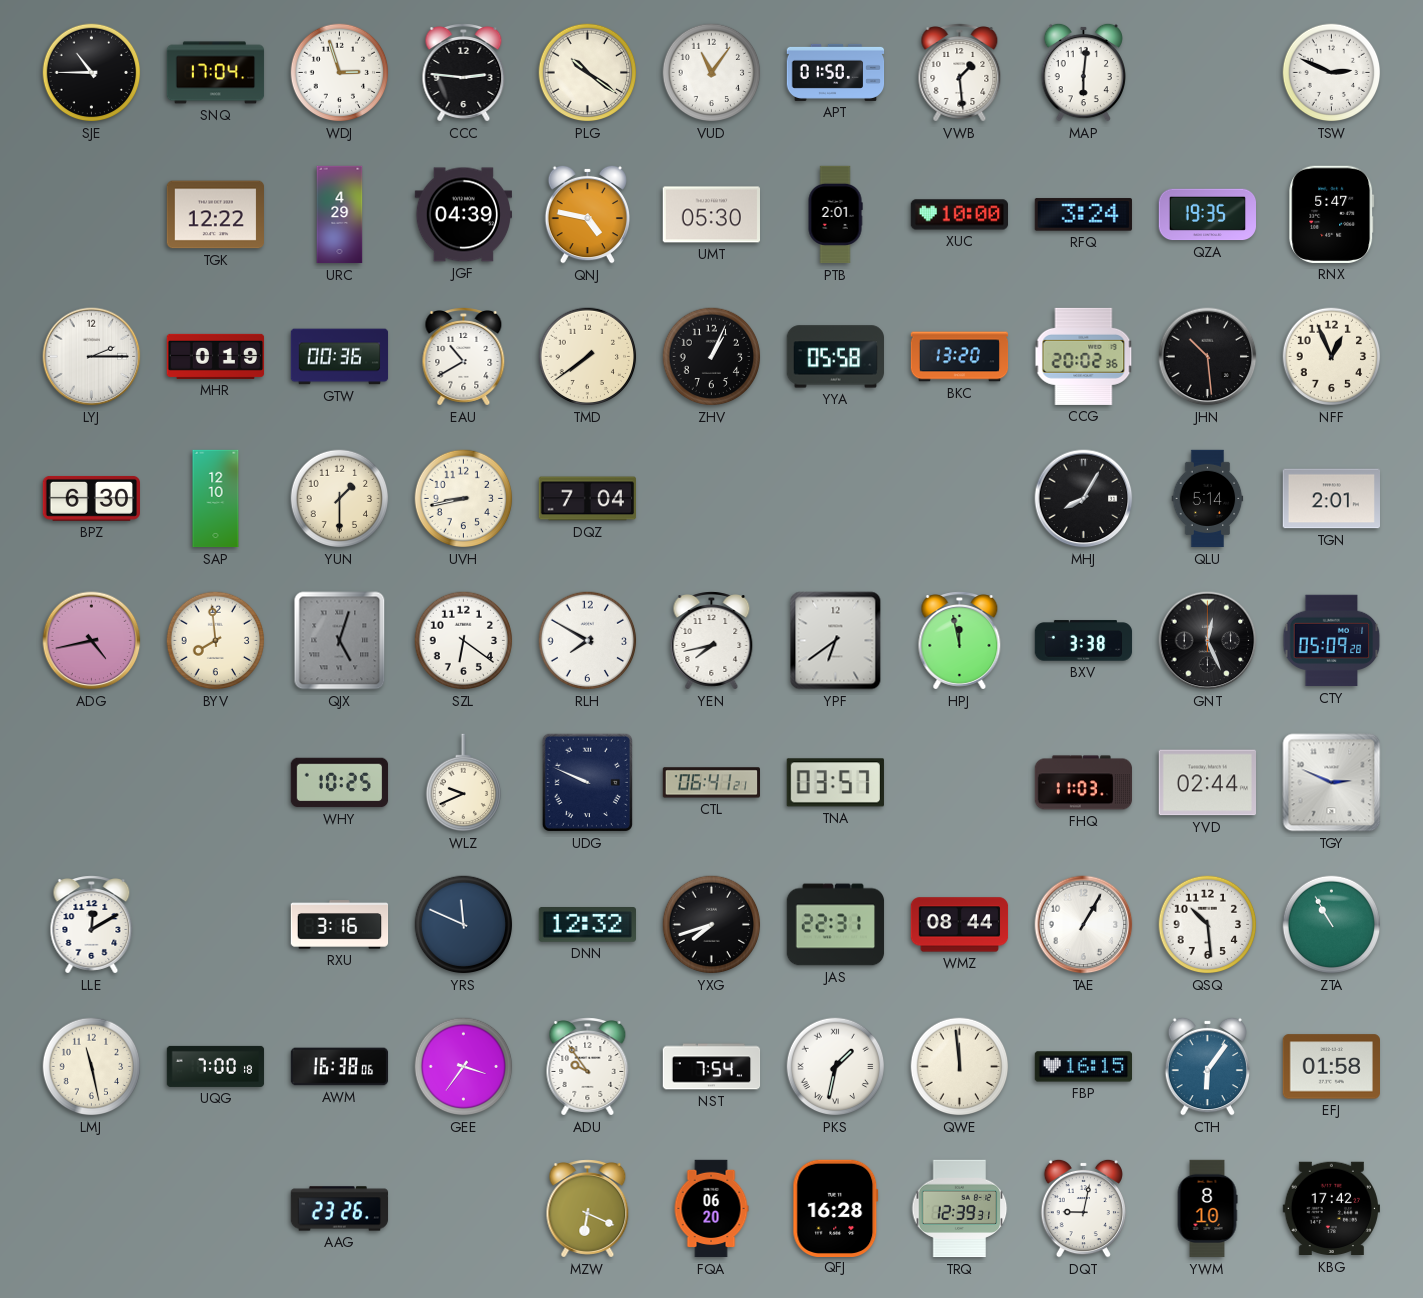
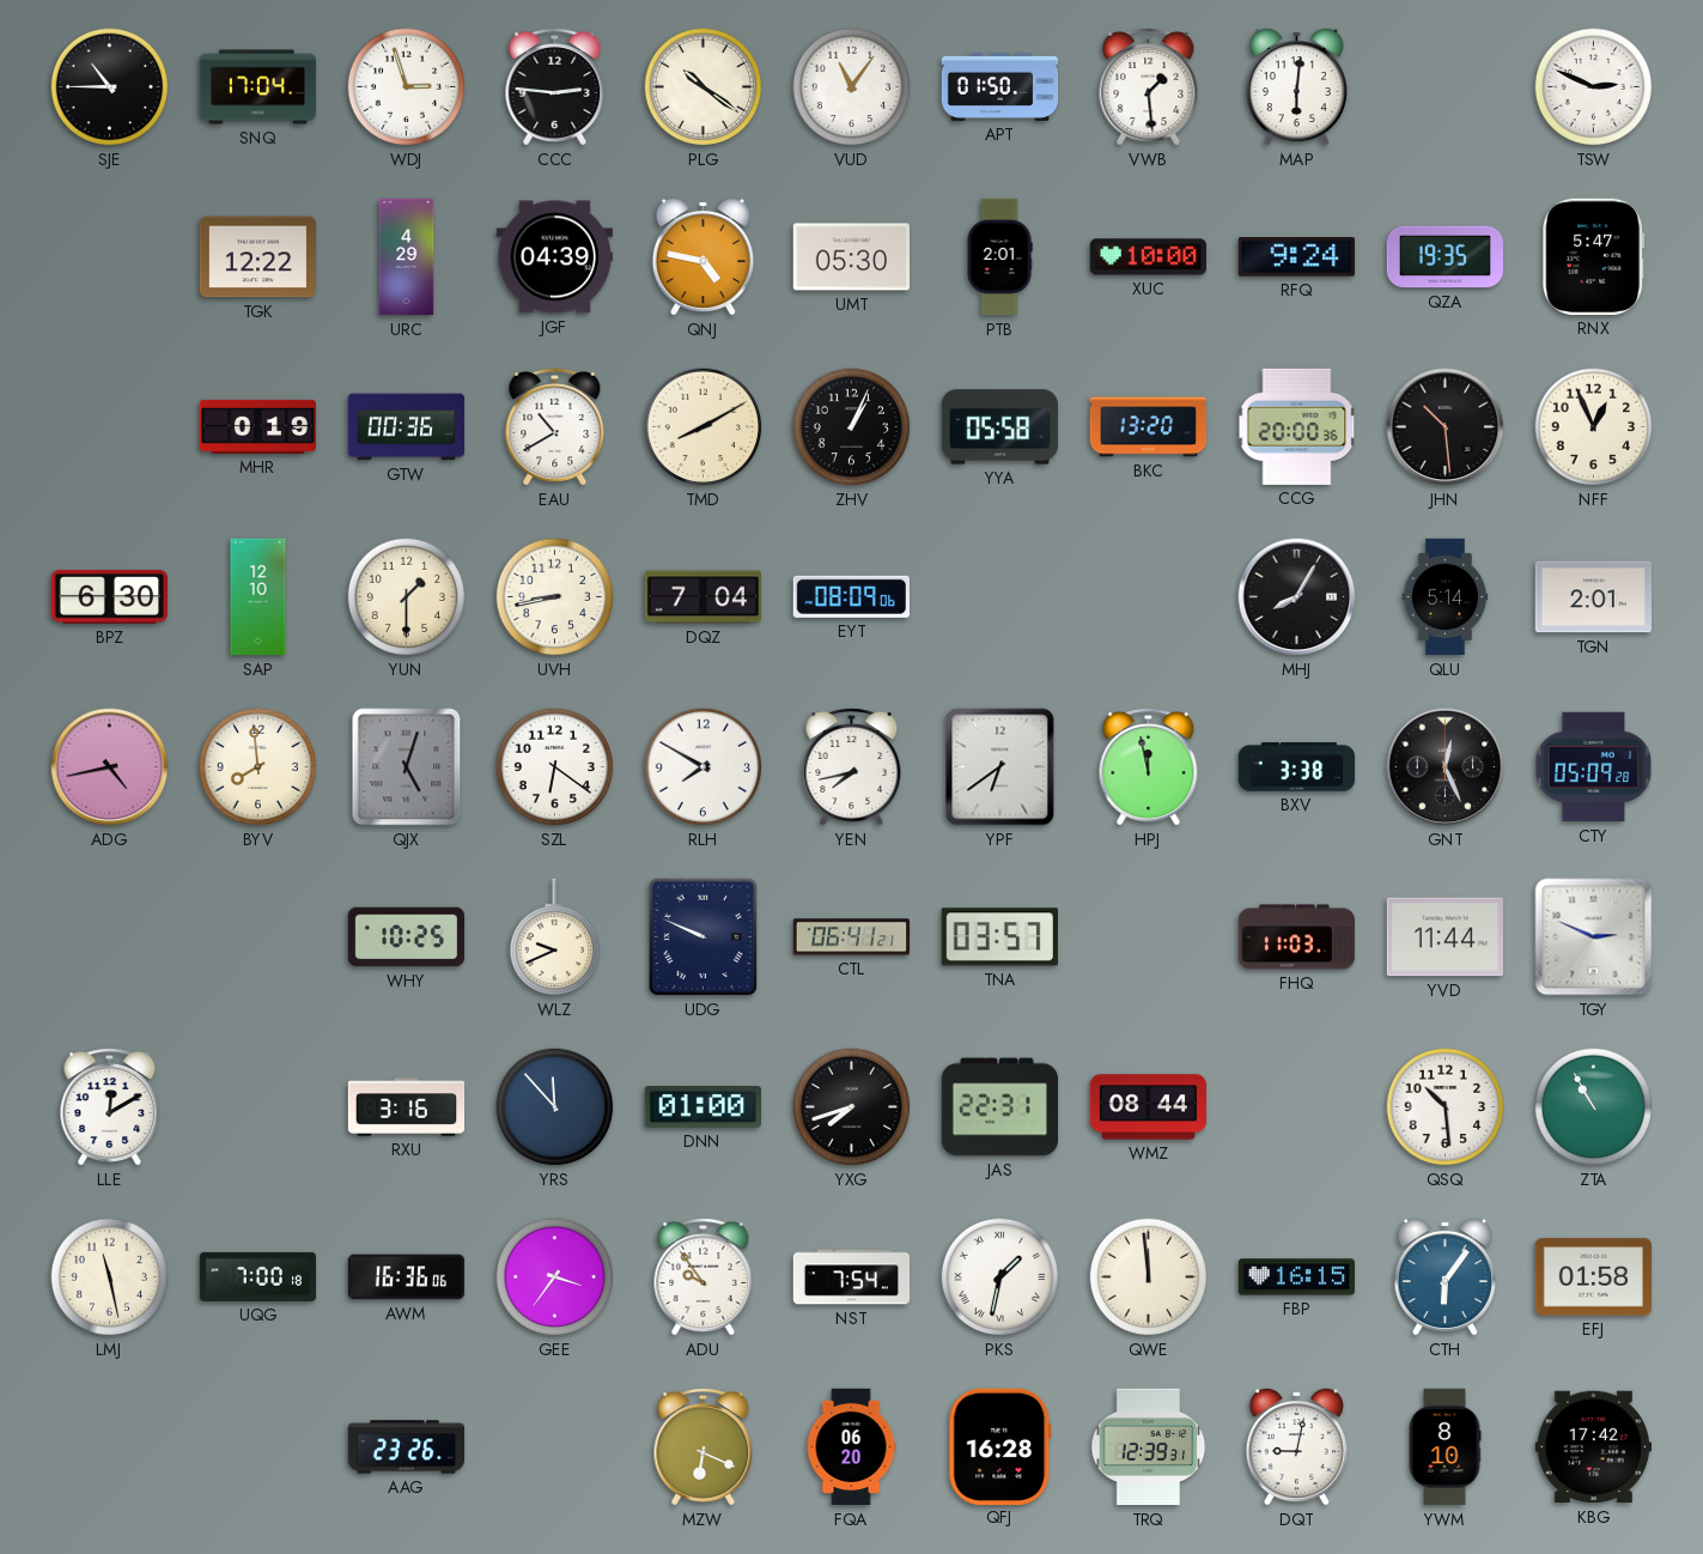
RFQ: 3:24 -> 9:24 (1296, 257)
LYJ: 2:15 -> none (92, 357)
TMD: 7:39 -> 8:10 (704, 427)
CCG: 20:02 -> 20:00 (1297, 426)
EYT: none -> 08:09 (851, 596)
YVD: 02:44 -> 11:44 (1444, 937)
YRS: 11:49 -> 11:53 (555, 1107)
DNN: 12:32 -> 01:00 (703, 1107)
TAE: 1:05 -> none (1084, 925)
AWM: 16:38 -> 16:36 (407, 1277)
